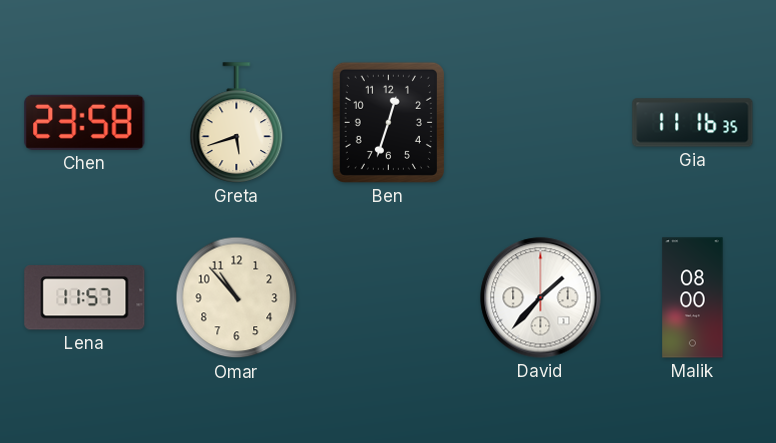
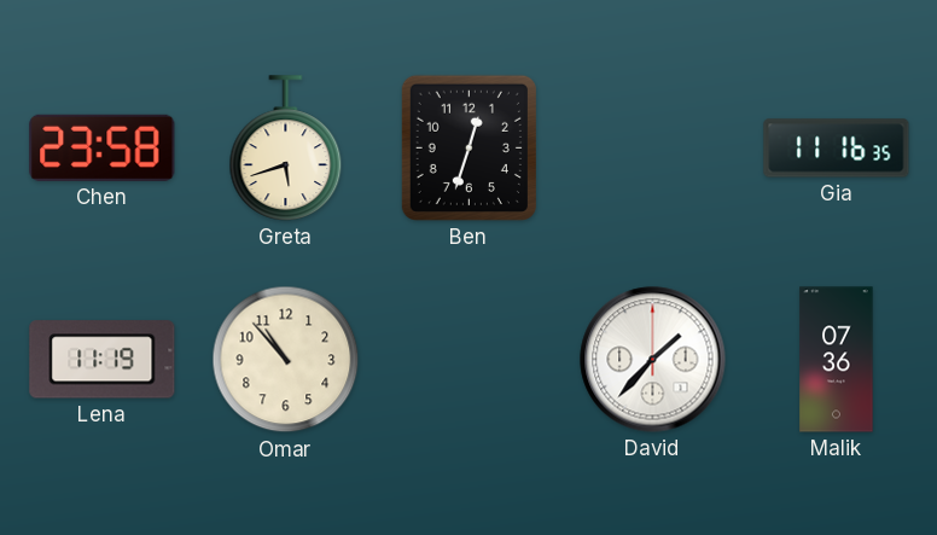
Lena: 11:57 -> 11:19 (103, 360)
Malik: 08:00 -> 07:36 (837, 360)
